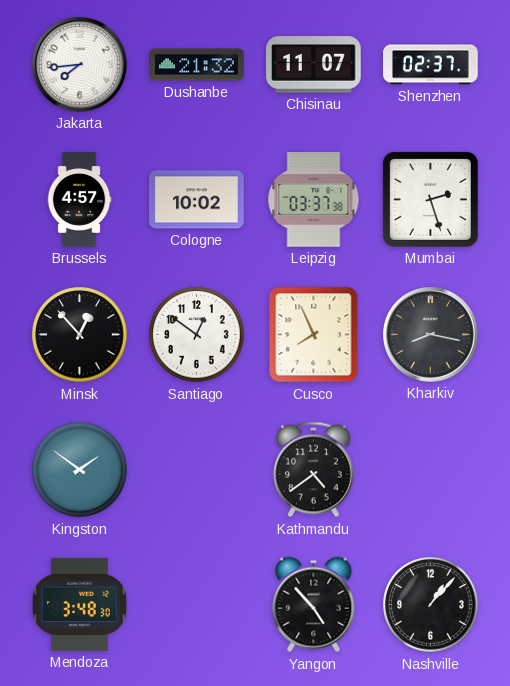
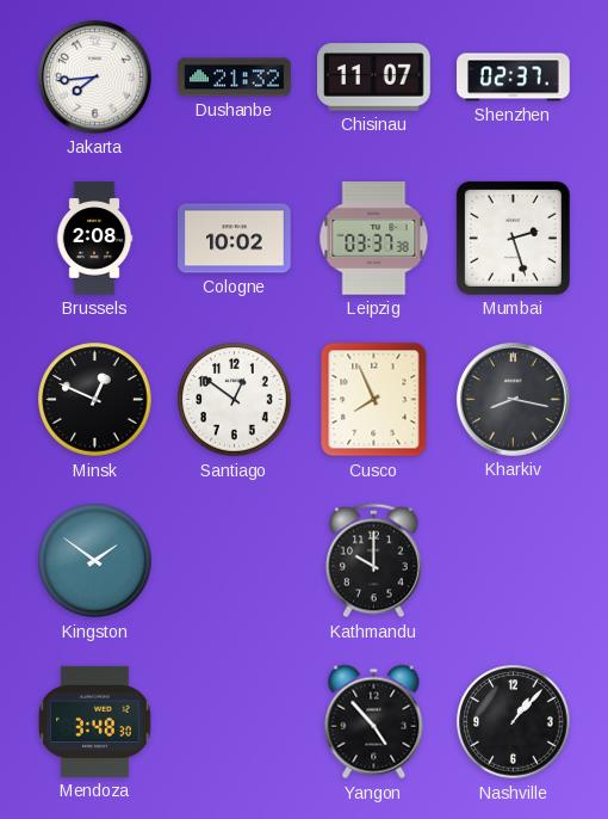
Brussels: 4:57 -> 2:08 (94, 239)
Minsk: 12:53 -> 12:49 (95, 400)
Kathmandu: 4:39 -> 10:00 (374, 561)
